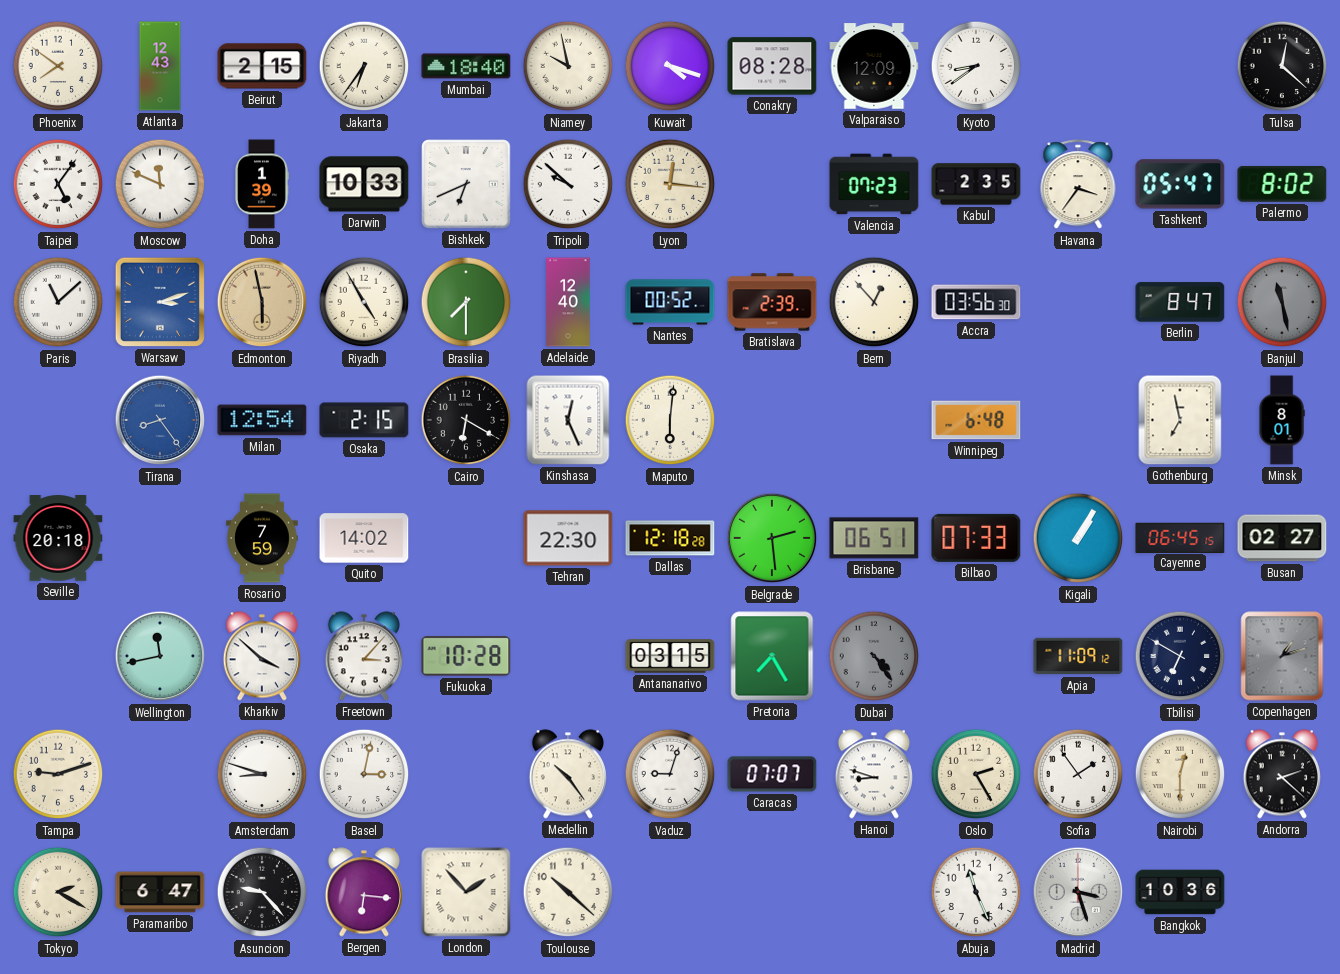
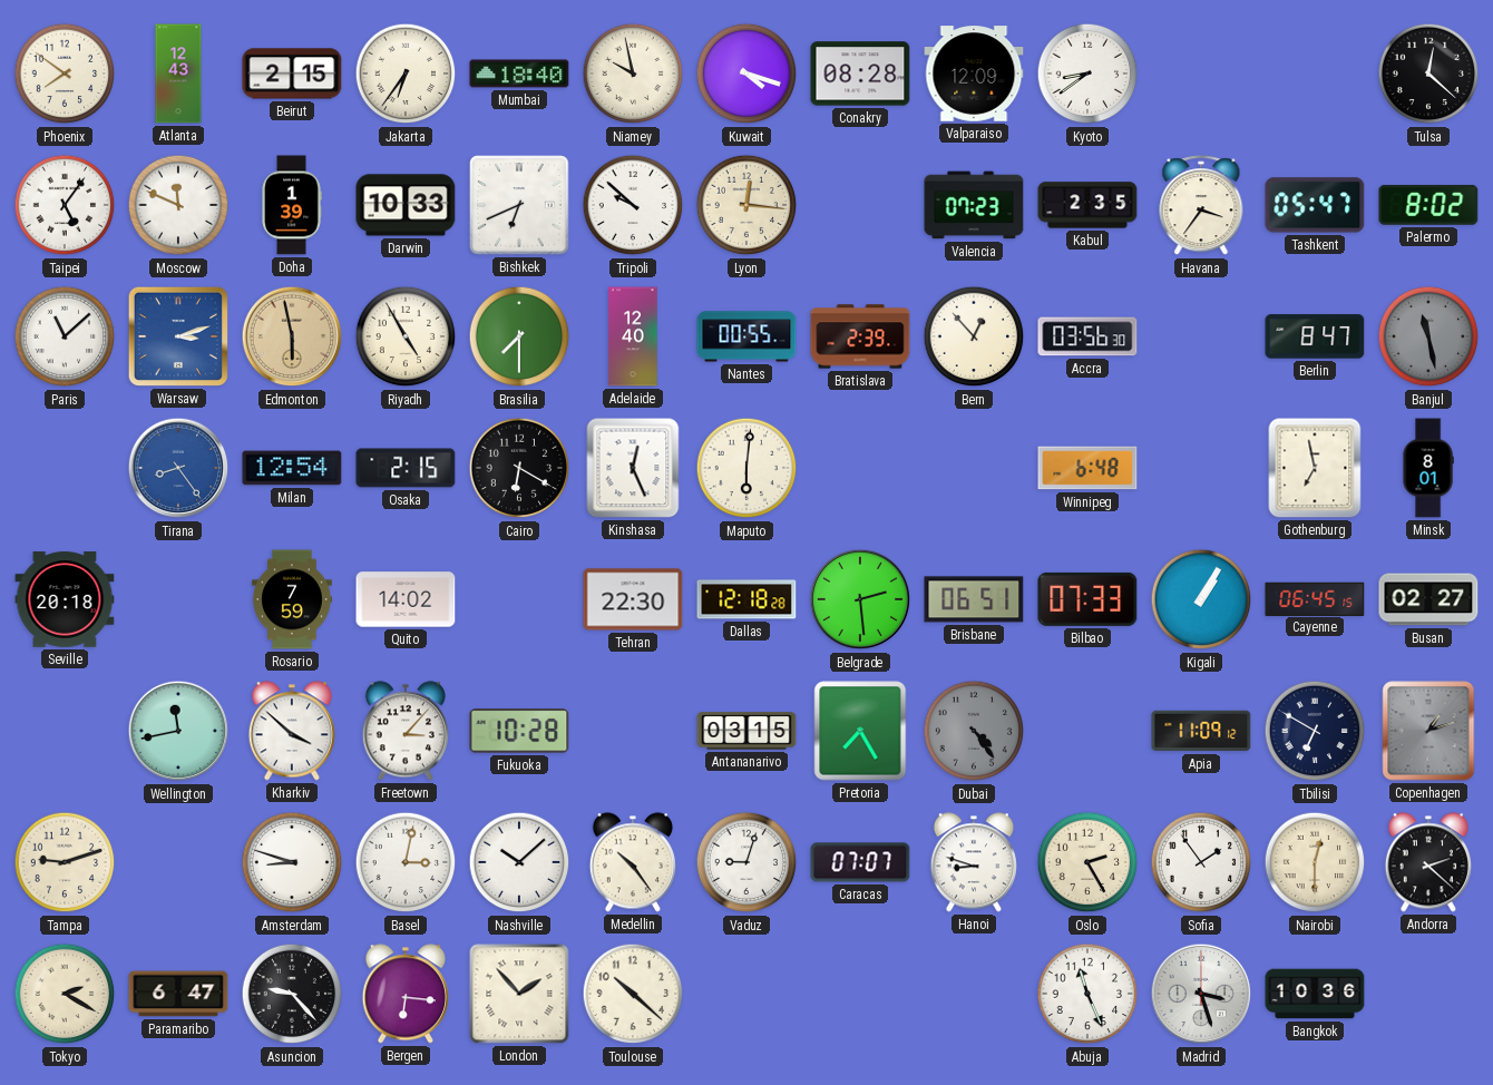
Nantes: 00:52 -> 00:55 (746, 336)
Nashville: none -> 10:08 (519, 862)
